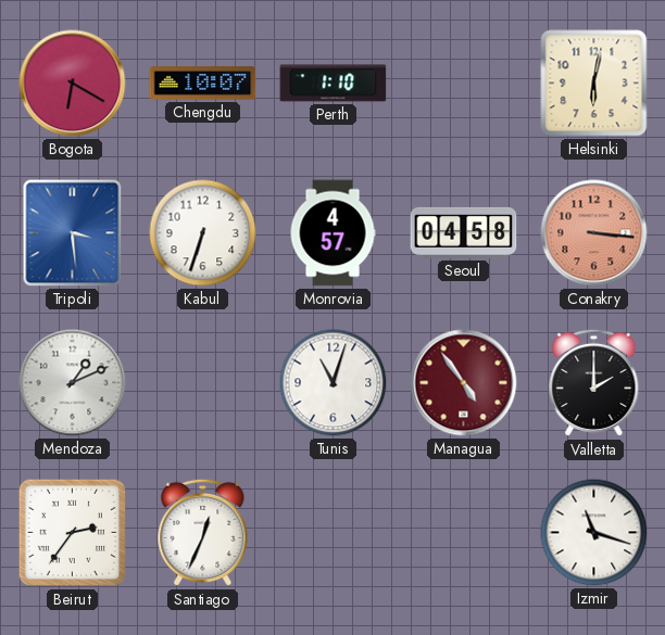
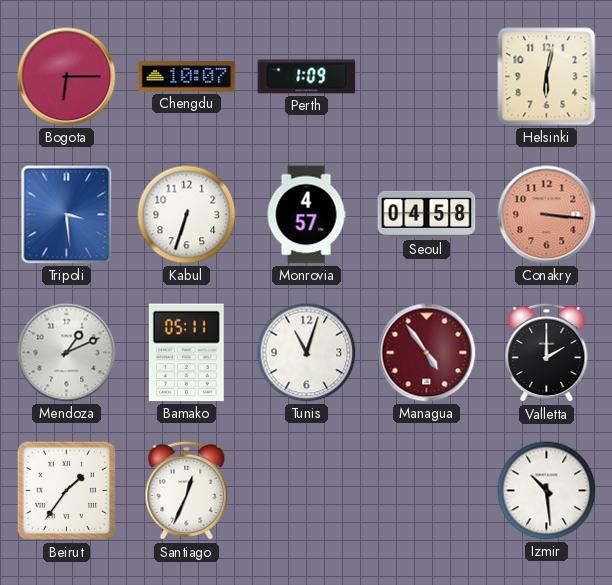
Bogota: 6:20 -> 6:15 (67, 77)
Perth: 1:10 -> 1:09 (307, 77)
Bamako: none -> 05:11 (186, 353)
Beirut: 2:36 -> 1:36 (67, 491)
Izmir: 11:18 -> 10:29 (547, 491)
